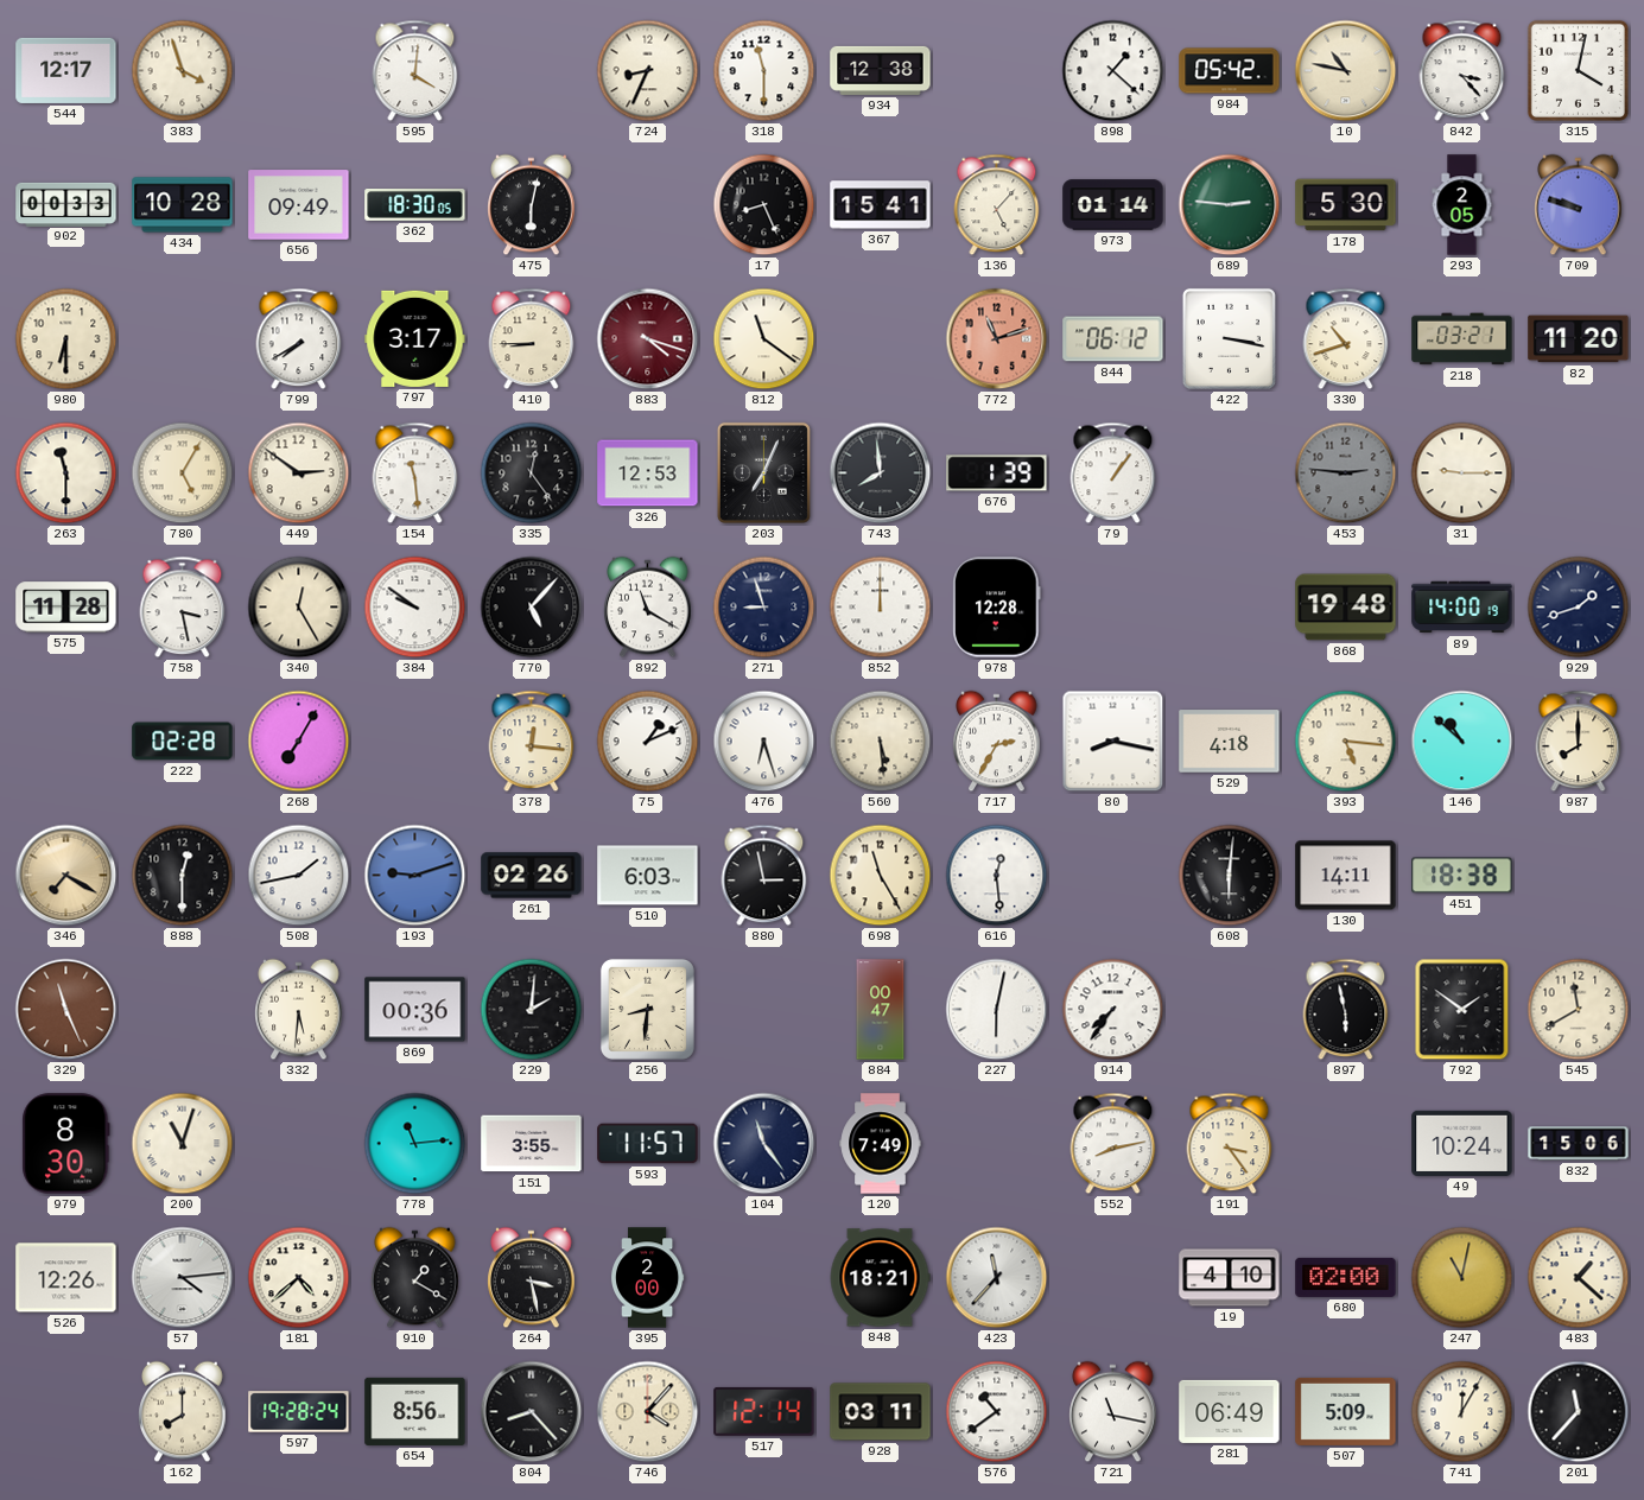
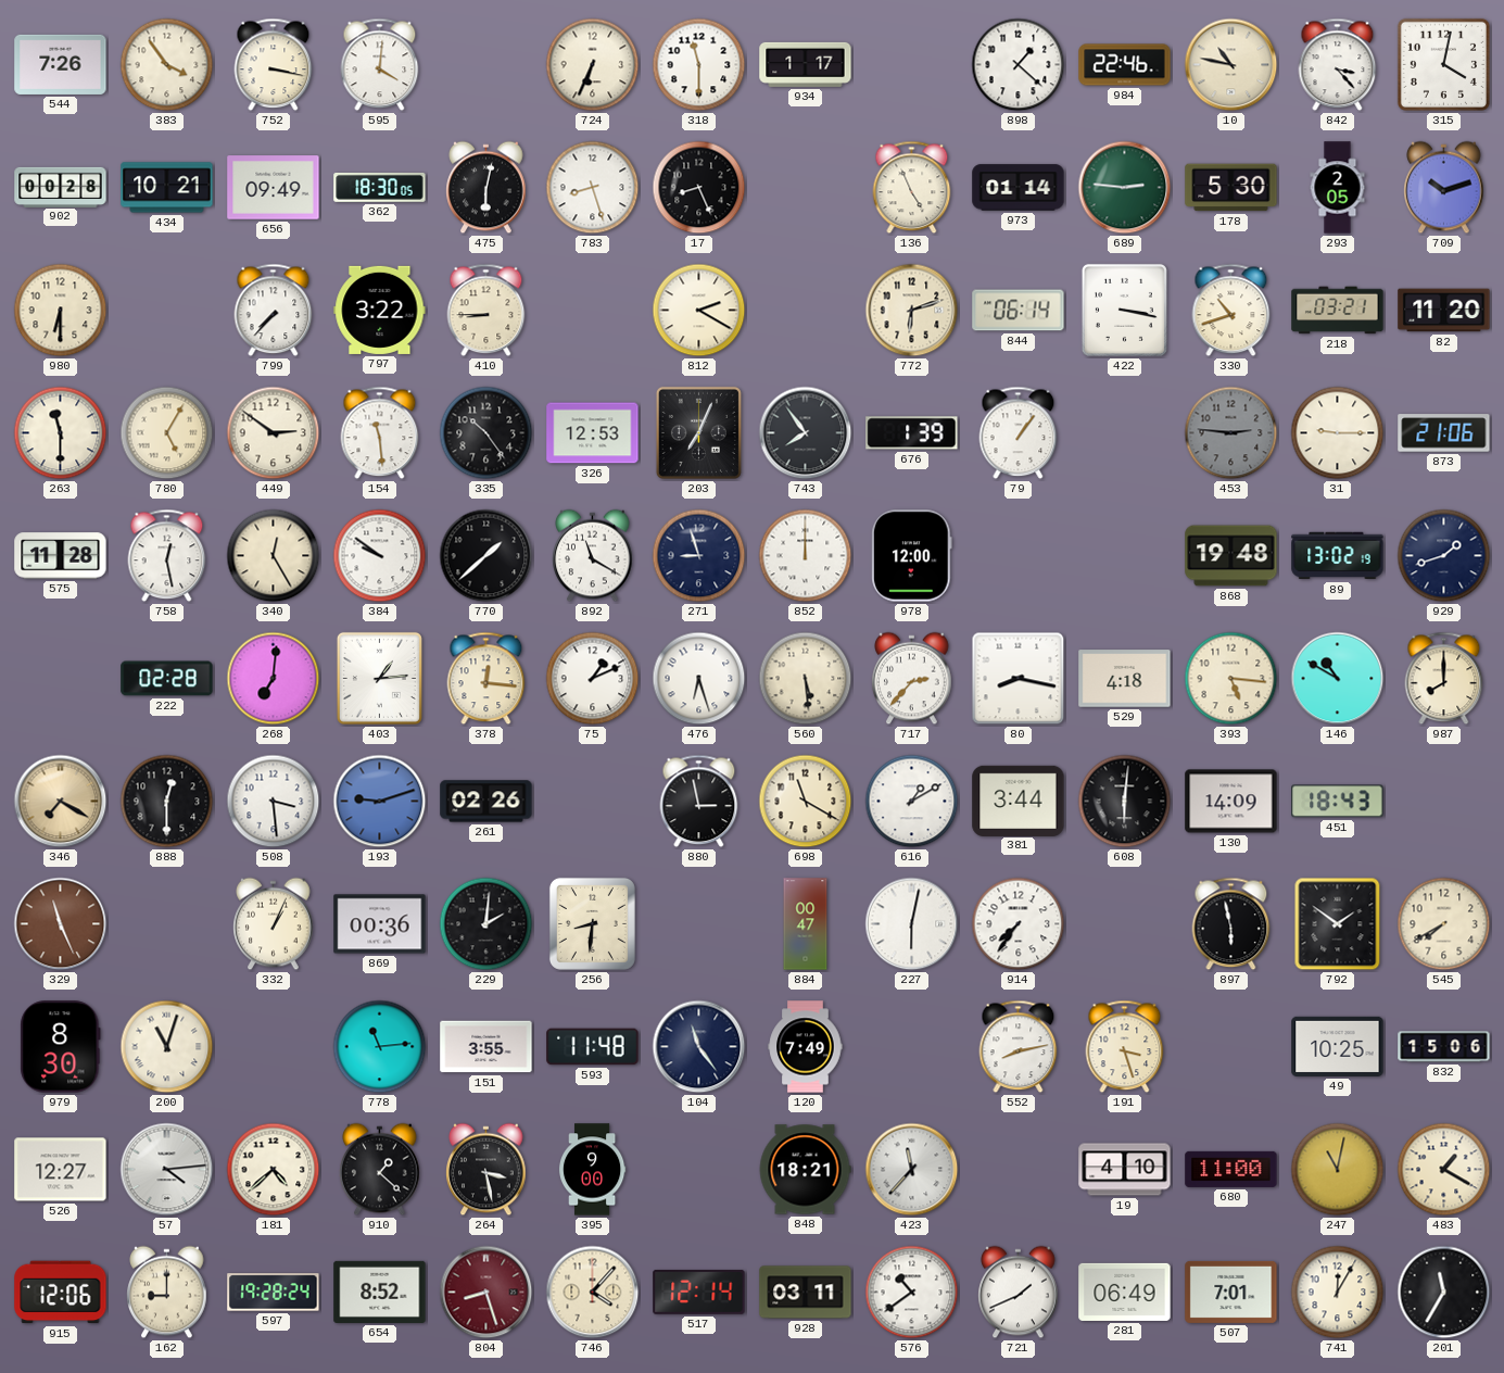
544: 12:17 -> 7:26 (61, 64)
383: 3:57 -> 3:54 (167, 65)
752: none -> 3:17 (274, 65)
724: 8:34 -> 6:34 (593, 65)
934: 12:38 -> 1:17 (806, 64)
984: 05:42 -> 22:46 (1125, 65)
902: 00:33 -> 00:28 (61, 187)
434: 10:28 -> 10:21 (167, 188)
783: none -> 8:27 (593, 188)
367: 15:41 -> none (881, 205)
136: 5:07 -> 4:56 (912, 188)
709: 9:48 -> 10:12 (1444, 188)
799: 7:40 -> 7:37 (274, 311)
797: 3:17 -> 3:22 (380, 310)
883: 4:18 -> none (648, 339)
812: 11:21 -> 2:20 (699, 311)
772: 11:12 -> 6:12 (912, 311)
772 dial: salmon -> cream (912, 311)
844: 06:12 -> 06:14 (1019, 311)
335: 12:24 -> 10:24 (486, 433)
743: 7:59 -> 7:54 (806, 433)
873: none -> 21:06 (1444, 433)
758: 3:28 -> 12:28 (167, 556)
770: 5:07 -> 1:38 (486, 556)
978: 12:28 -> 12:00 (912, 556)
89: 14:00 -> 13:02 (1338, 556)
268: 7:05 -> 7:01 (274, 679)
403: none -> 1:14 (379, 678)
717: 2:35 -> 2:37 (912, 679)
146: 10:52 -> 10:50 (1338, 679)
508: 1:43 -> 3:29 (274, 802)
510: 6:03 -> none (648, 876)
698: 11:25 -> 11:20 (806, 802)
616: 12:29 -> 1:10 (912, 802)
381: none -> 3:44 (1019, 801)
130: 14:11 -> 14:09 (1231, 802)
451: 18:38 -> 18:43 (1338, 802)
332: 5:31 -> 1:04 (274, 924)
545: 11:40 -> 7:40 (1444, 924)
593: 11:57 -> 11:48 (593, 1047)
191: 3:24 -> 3:27 (1125, 1047)
49: 10:24 -> 10:25 (1338, 1046)
526: 12:26 -> 12:27 (61, 1170)
910: 1:20 -> 1:22 (380, 1170)
395: 2:00 -> 9:00 (592, 1170)
680: 02:00 -> 11:00 (1231, 1169)
483: 1:22 -> 1:20 (1444, 1170)
915: none -> 12:06 (61, 1293)
162: 8:00 -> 9:00 (167, 1293)
654: 8:56 -> 8:52 (380, 1292)
804: 8:23 -> 8:27 (486, 1293)
804 dial: black -> burgundy (486, 1293)
721: 11:17 -> 1:41 (1019, 1293)
507: 5:09 -> 7:01 (1231, 1292)
201: 11:37 -> 11:35 (1444, 1293)
